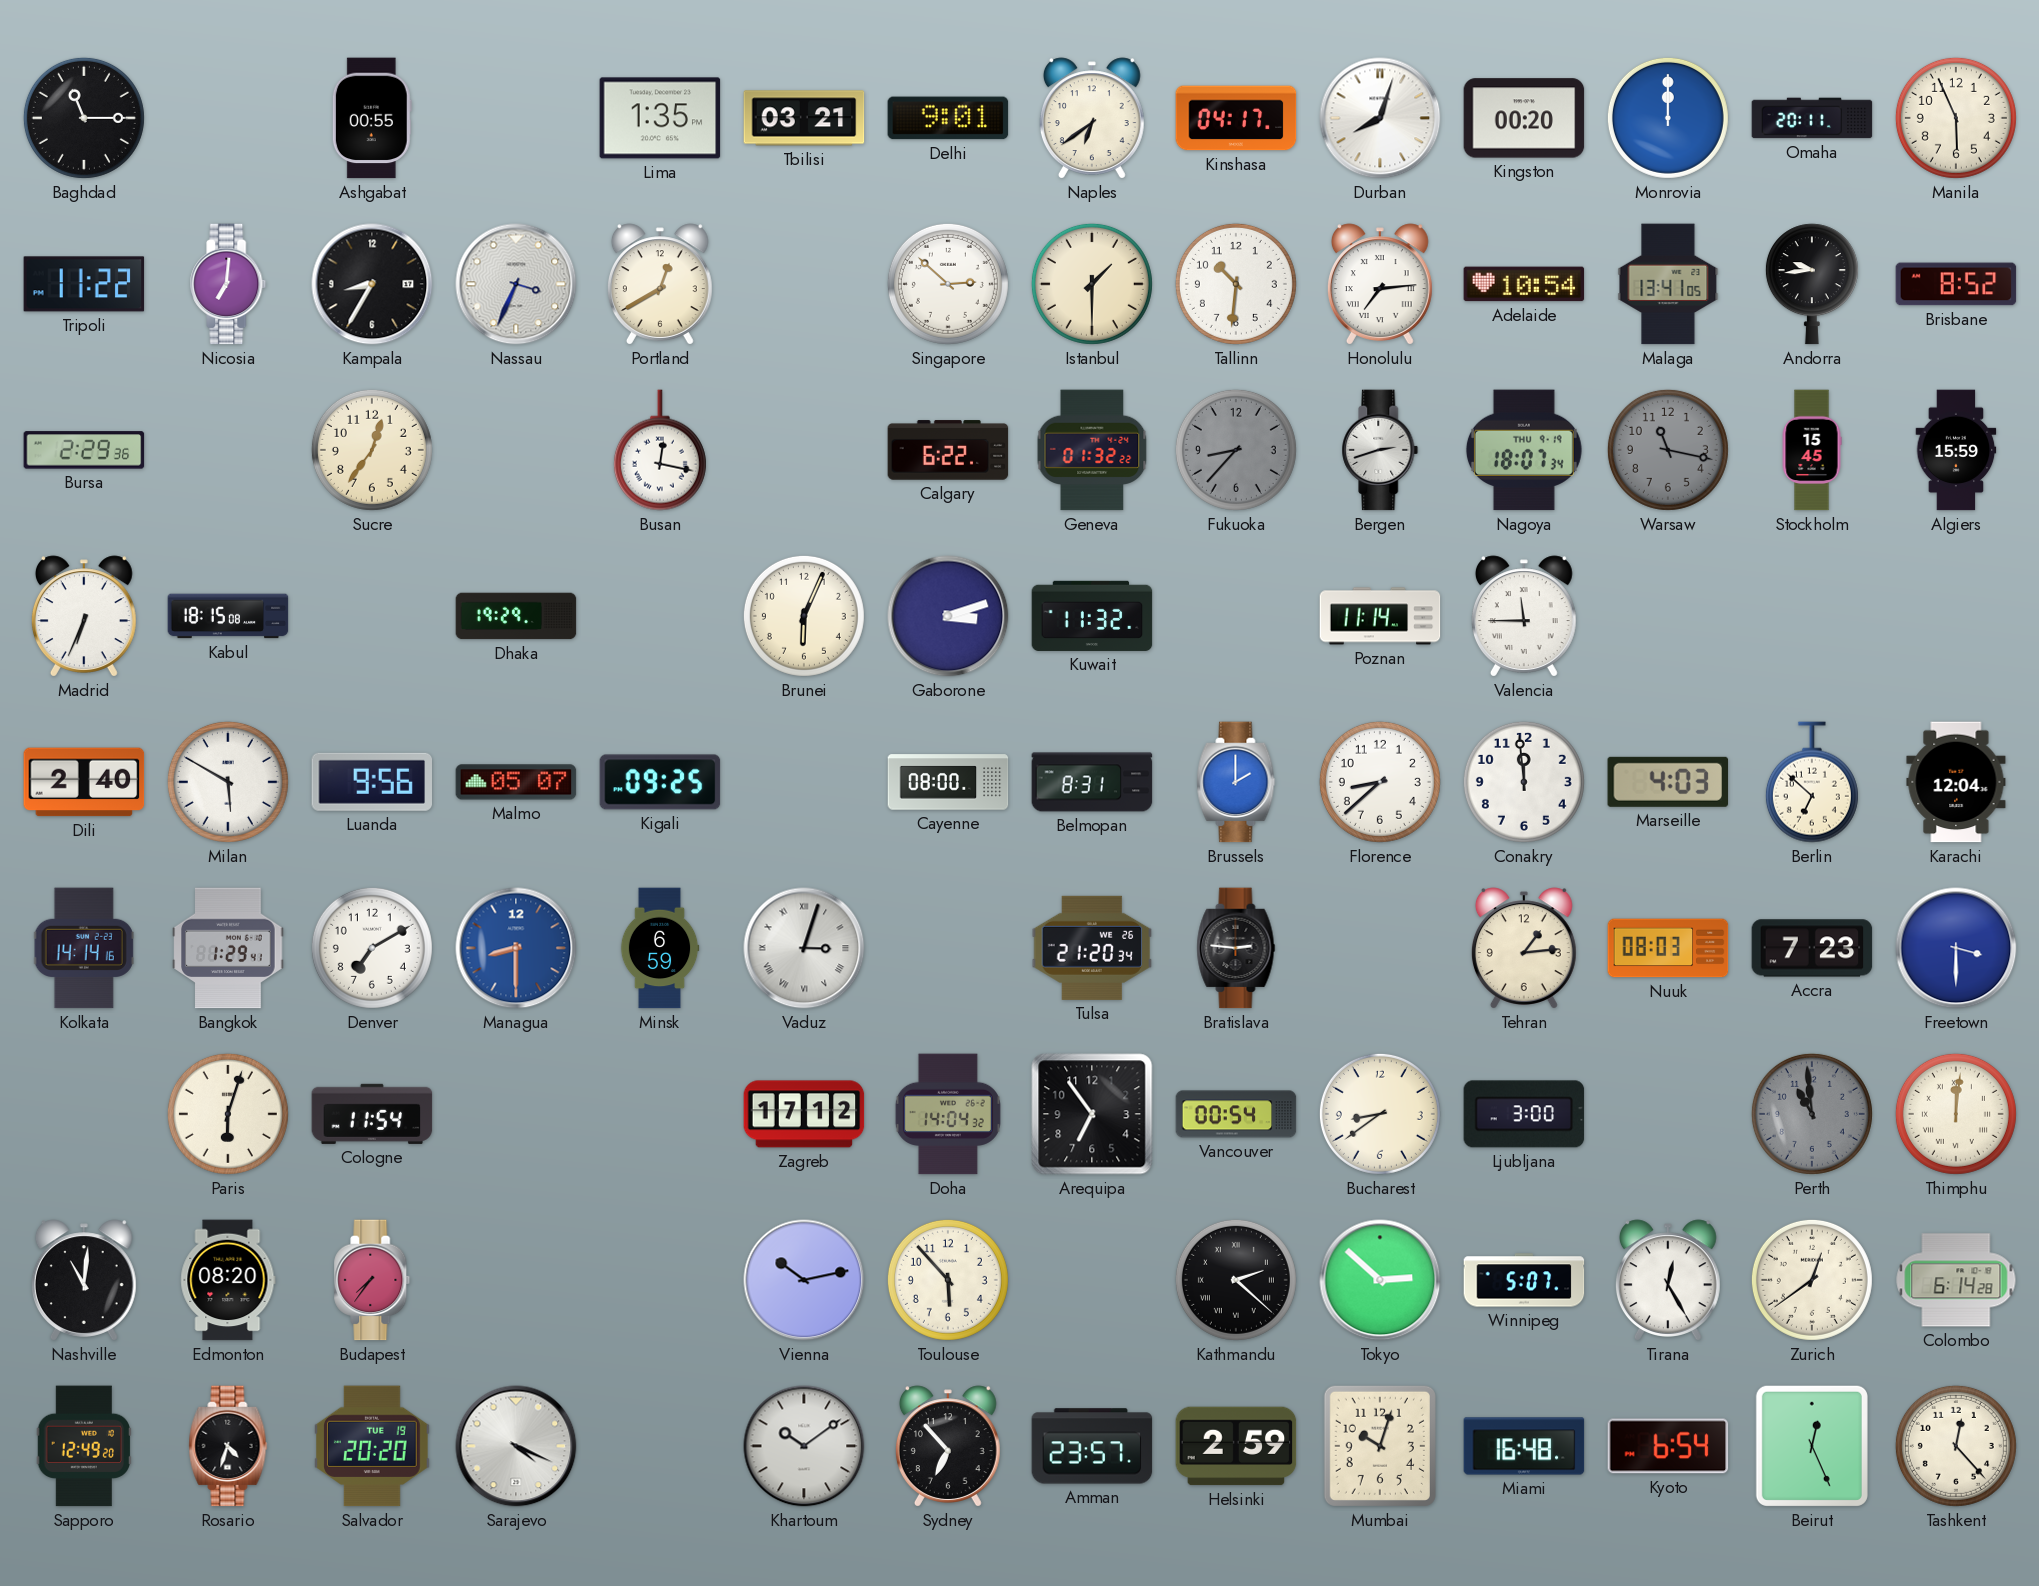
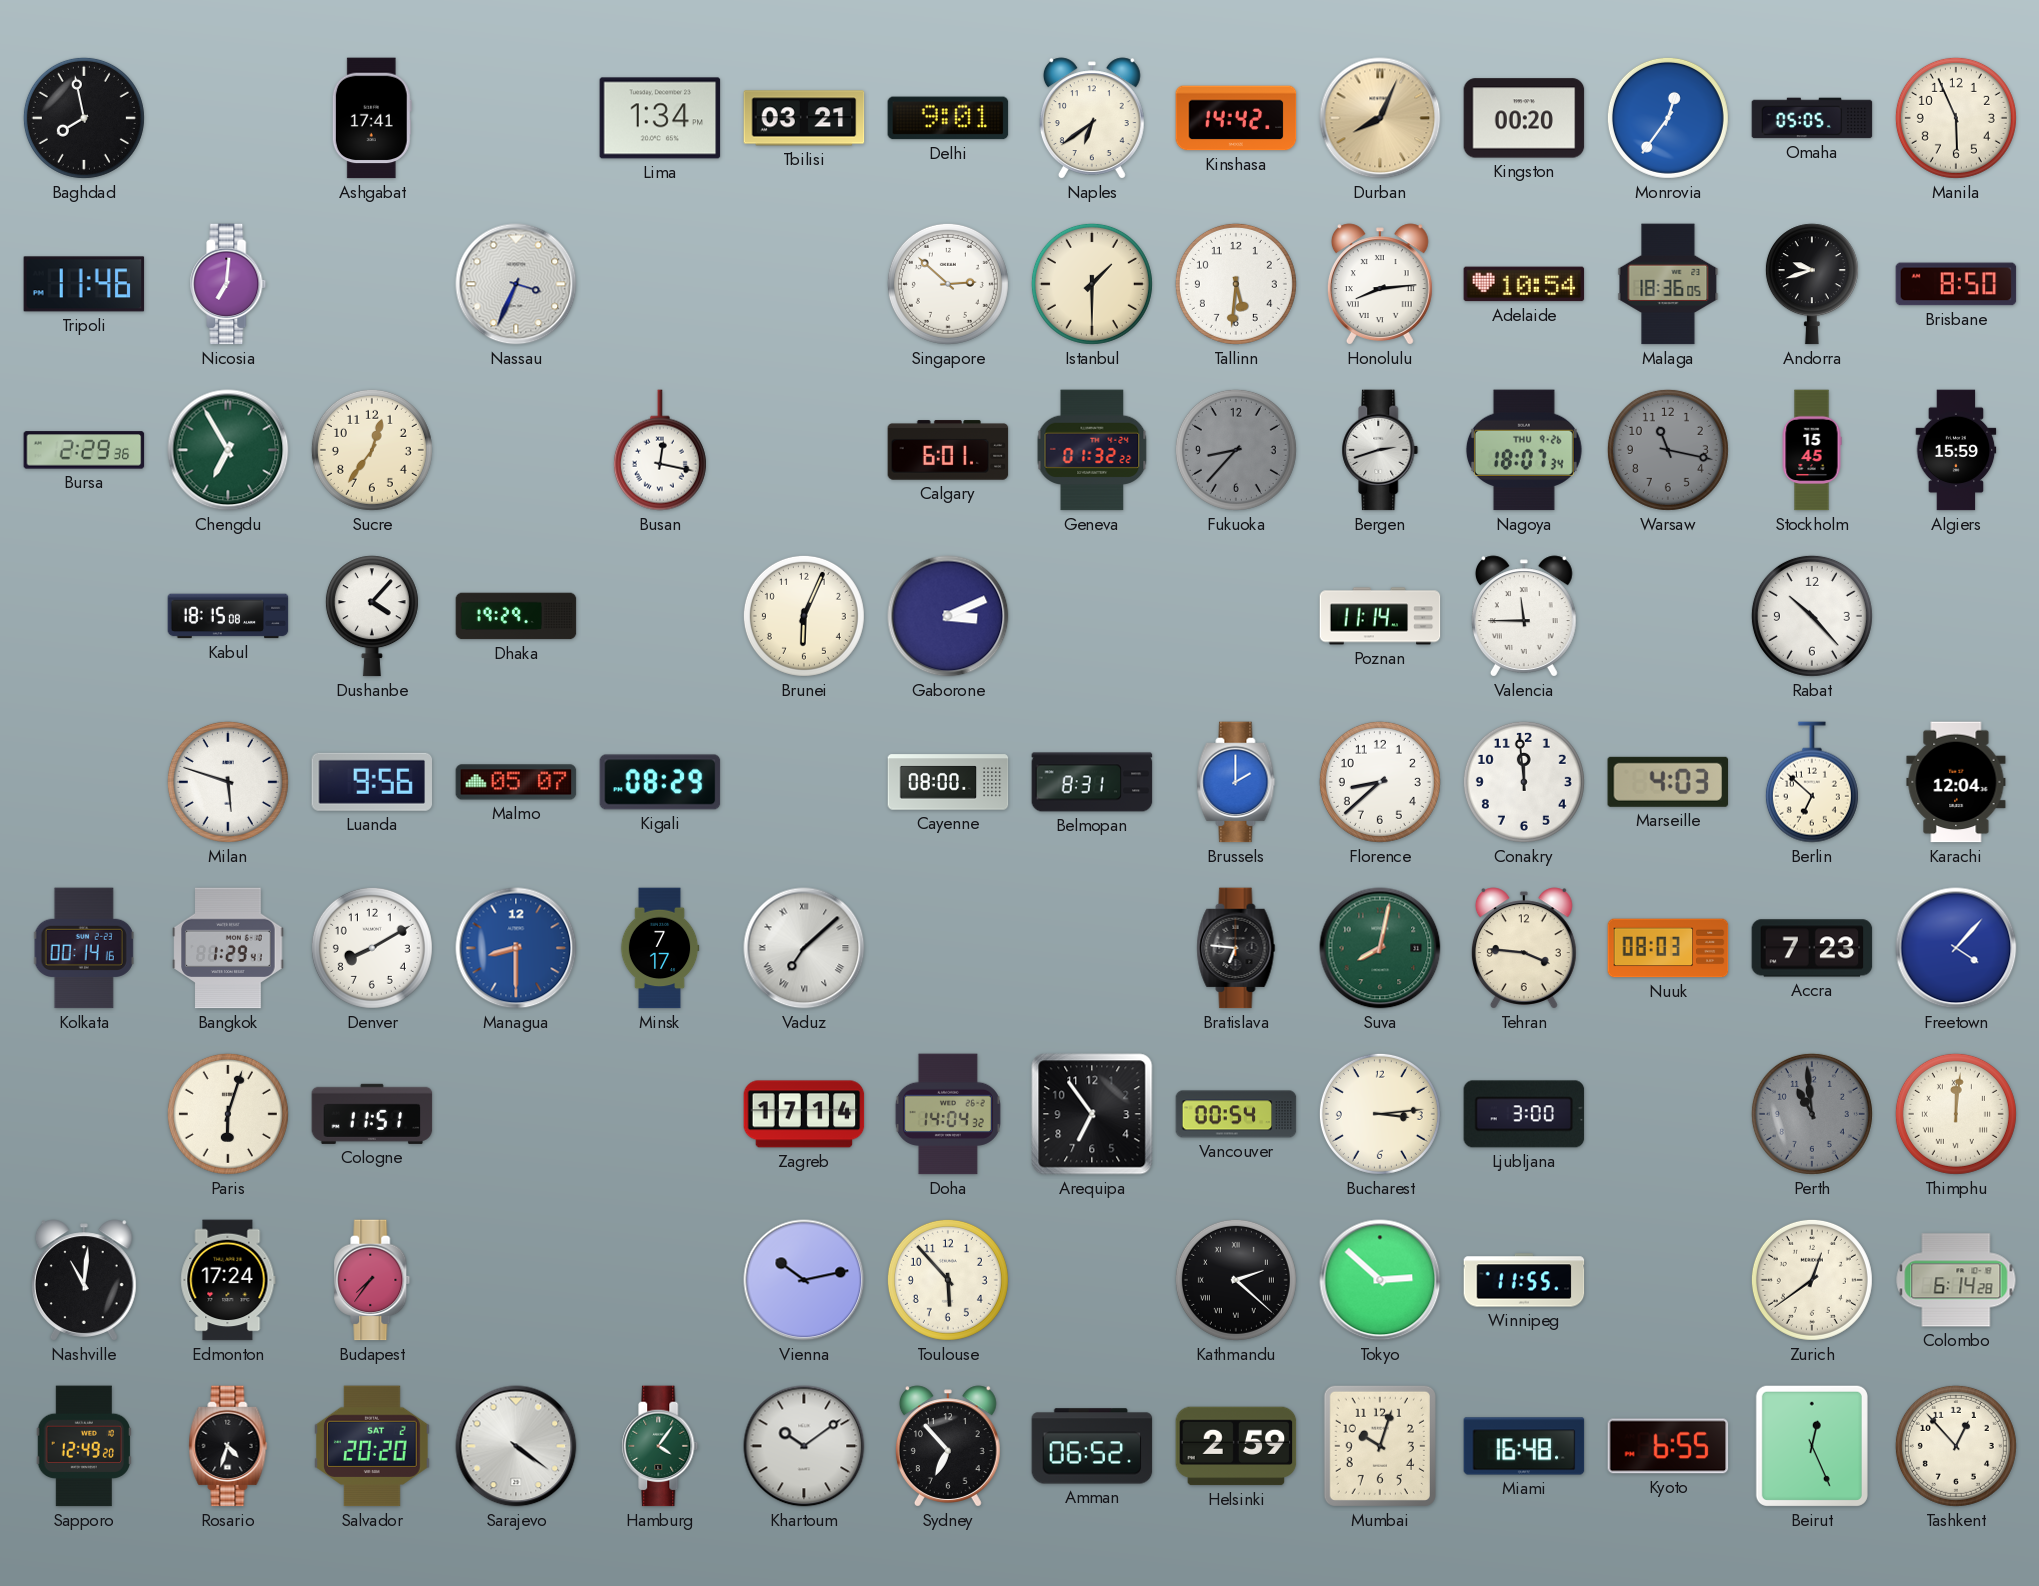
Baghdad: 11:15 -> 7:58 (84, 118)
Ashgabat: 00:55 -> 17:41 (372, 118)
Lima: 1:35 -> 1:34 (660, 118)
Kinshasa: 04:17 -> 14:42 (1236, 118)
Durban: 8:03 -> 8:04 (1380, 118)
Durban dial: white -> champagne (1380, 118)
Monrovia: 12:00 -> 12:36 (1668, 118)
Omaha: 20:11 -> 05:05 (1812, 118)
Tripoli: 11:22 -> 11:46 (84, 284)
Kampala: 8:35 -> none (372, 284)
Portland: 12:40 -> none (660, 284)
Tallinn: 10:31 -> 5:31 (1236, 284)
Honolulu: 7:14 -> 8:14 (1380, 284)
Malaga: 13:41 -> 18:36 (1668, 284)
Andorra: 9:44 -> 9:42 (1812, 284)
Brisbane: 8:52 -> 8:50 (1956, 284)
Chengdu: none -> 6:55 (228, 450)
Calgary: 6:22 -> 6:01 (948, 450)
Nagoya date: THU 9-19 -> THU 9-26 (1524, 450)
Madrid: 6:34 -> none (84, 616)
Dushanbe: none -> 4:07 (372, 616)
Gaborone: 3:12 -> 3:11 (948, 616)
Kuwait: 11:32 -> none (1092, 616)
Rabat: none -> 10:23 (1812, 616)
Dili: 2:40 -> none (84, 782)
Milan: 5:50 -> 5:48 (228, 782)
Kigali: 09:25 -> 08:29 (660, 782)
Kolkata: 14:14 -> 00:14 (84, 948)
Denver: 7:10 -> 8:10 (372, 948)
Minsk: 6:59 -> 7:17 (660, 948)
Vaduz: 3:03 -> 7:08 (804, 948)
Tulsa: 21:20 -> none (1092, 948)
Bratislava: 2:46 -> 6:46 (1236, 948)
Suva: none -> 8:02 (1380, 948)
Tehran: 1:14 -> 3:46 (1524, 948)
Freetown: 3:30 -> 4:07 (1956, 948)
Cologne: 11:54 -> 11:51 (372, 1114)
Zagreb: 17:12 -> 17:14 (804, 1114)
Bucharest: 8:39 -> 3:14 (1380, 1114)
Edmonton: 08:20 -> 17:24 (228, 1280)
Winnipeg: 5:07 -> 11:55 (1524, 1280)
Tirana: 12:25 -> none (1668, 1280)
Salvador date: TUE 19 -> SAT 2 (373, 1446)
Sarajevo: 4:19 -> 4:21 (516, 1446)
Hamburg: none -> 4:06 (660, 1446)
Amman: 23:57 -> 06:52 (1092, 1446)
Kyoto: 6:54 -> 6:55 (1668, 1446)
Tashkent: 12:23 -> 12:53 (1956, 1446)
